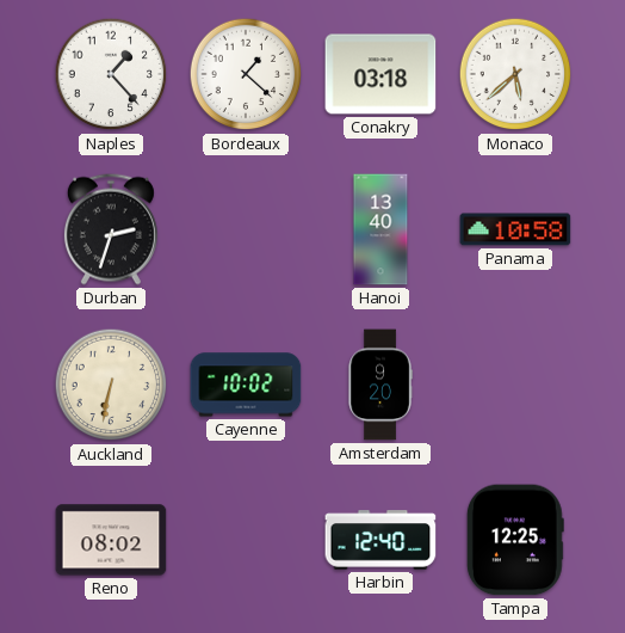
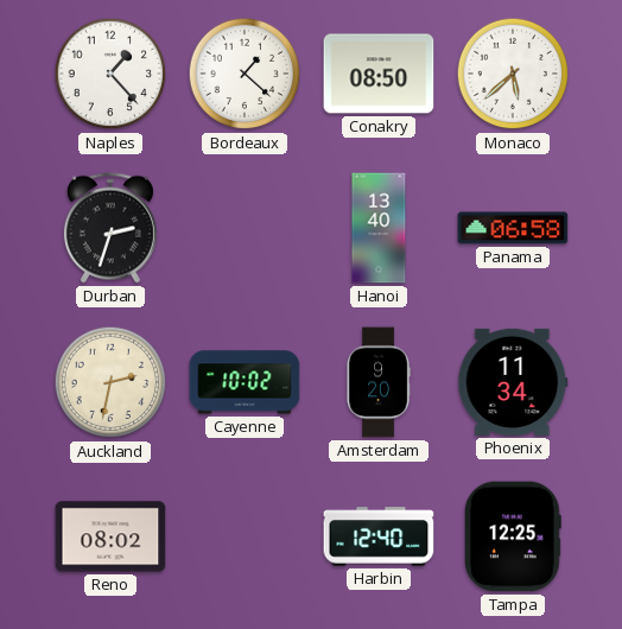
Conakry: 03:18 -> 08:50 (379, 74)
Panama: 10:58 -> 06:58 (513, 228)
Auckland: 6:32 -> 2:32 (110, 382)
Phoenix: none -> 11:34 (513, 382)
